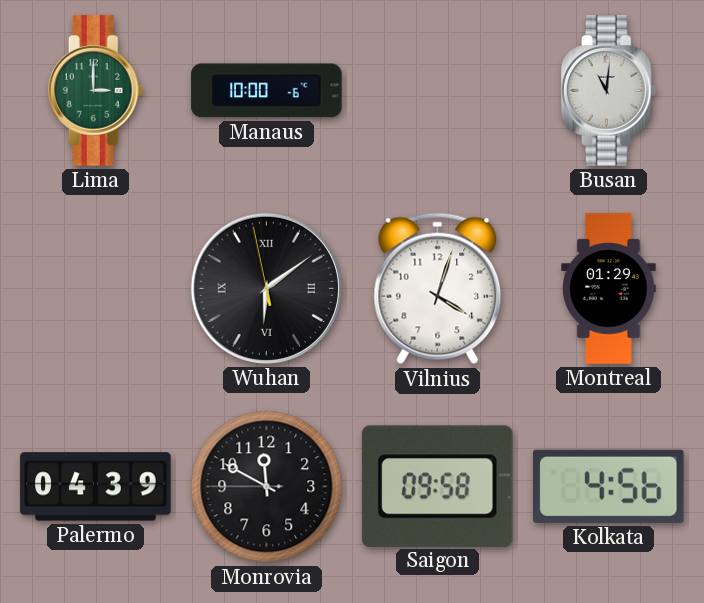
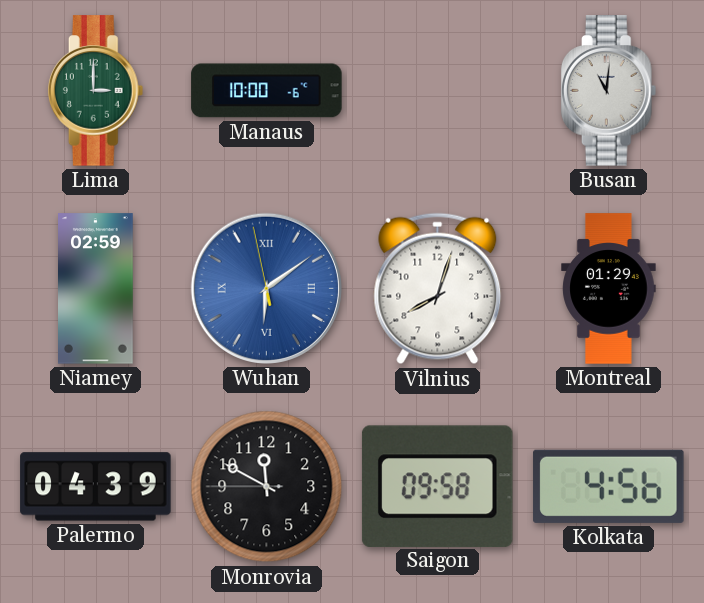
Niamey: none -> 02:59 (96, 289)
Wuhan dial: black -> blue (266, 288)
Vilnius: 4:03 -> 8:03 (438, 289)
